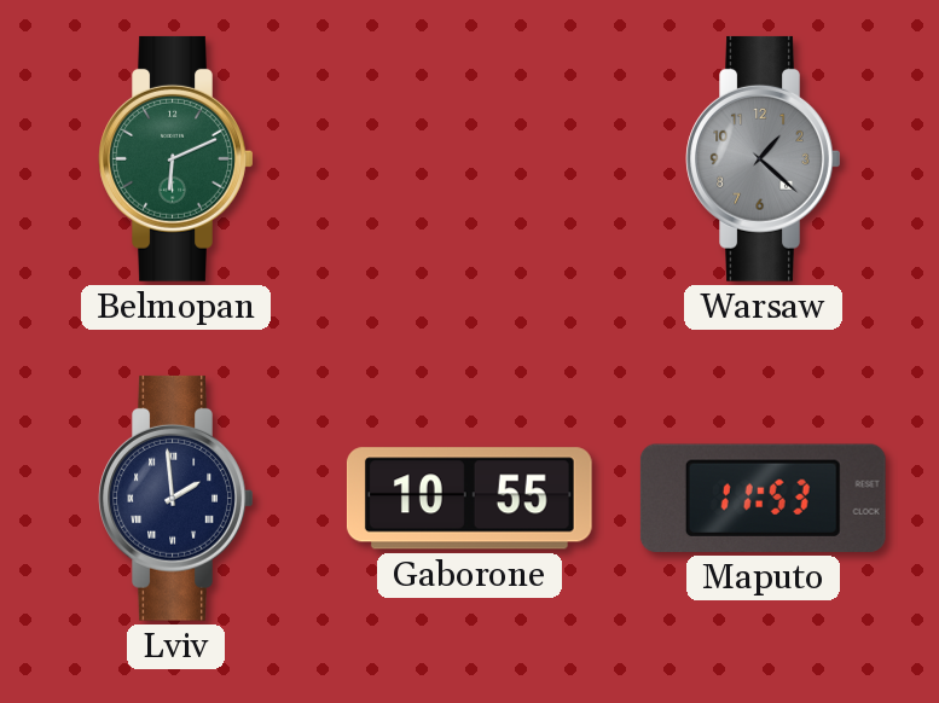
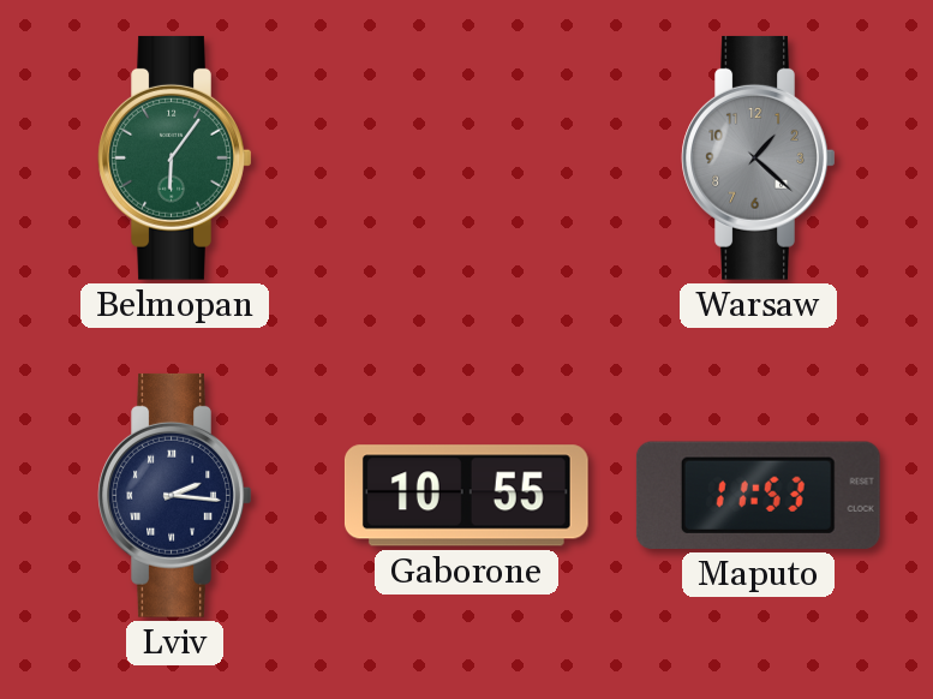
Belmopan: 6:11 -> 6:06 (175, 157)
Lviv: 1:59 -> 2:16 (175, 495)
